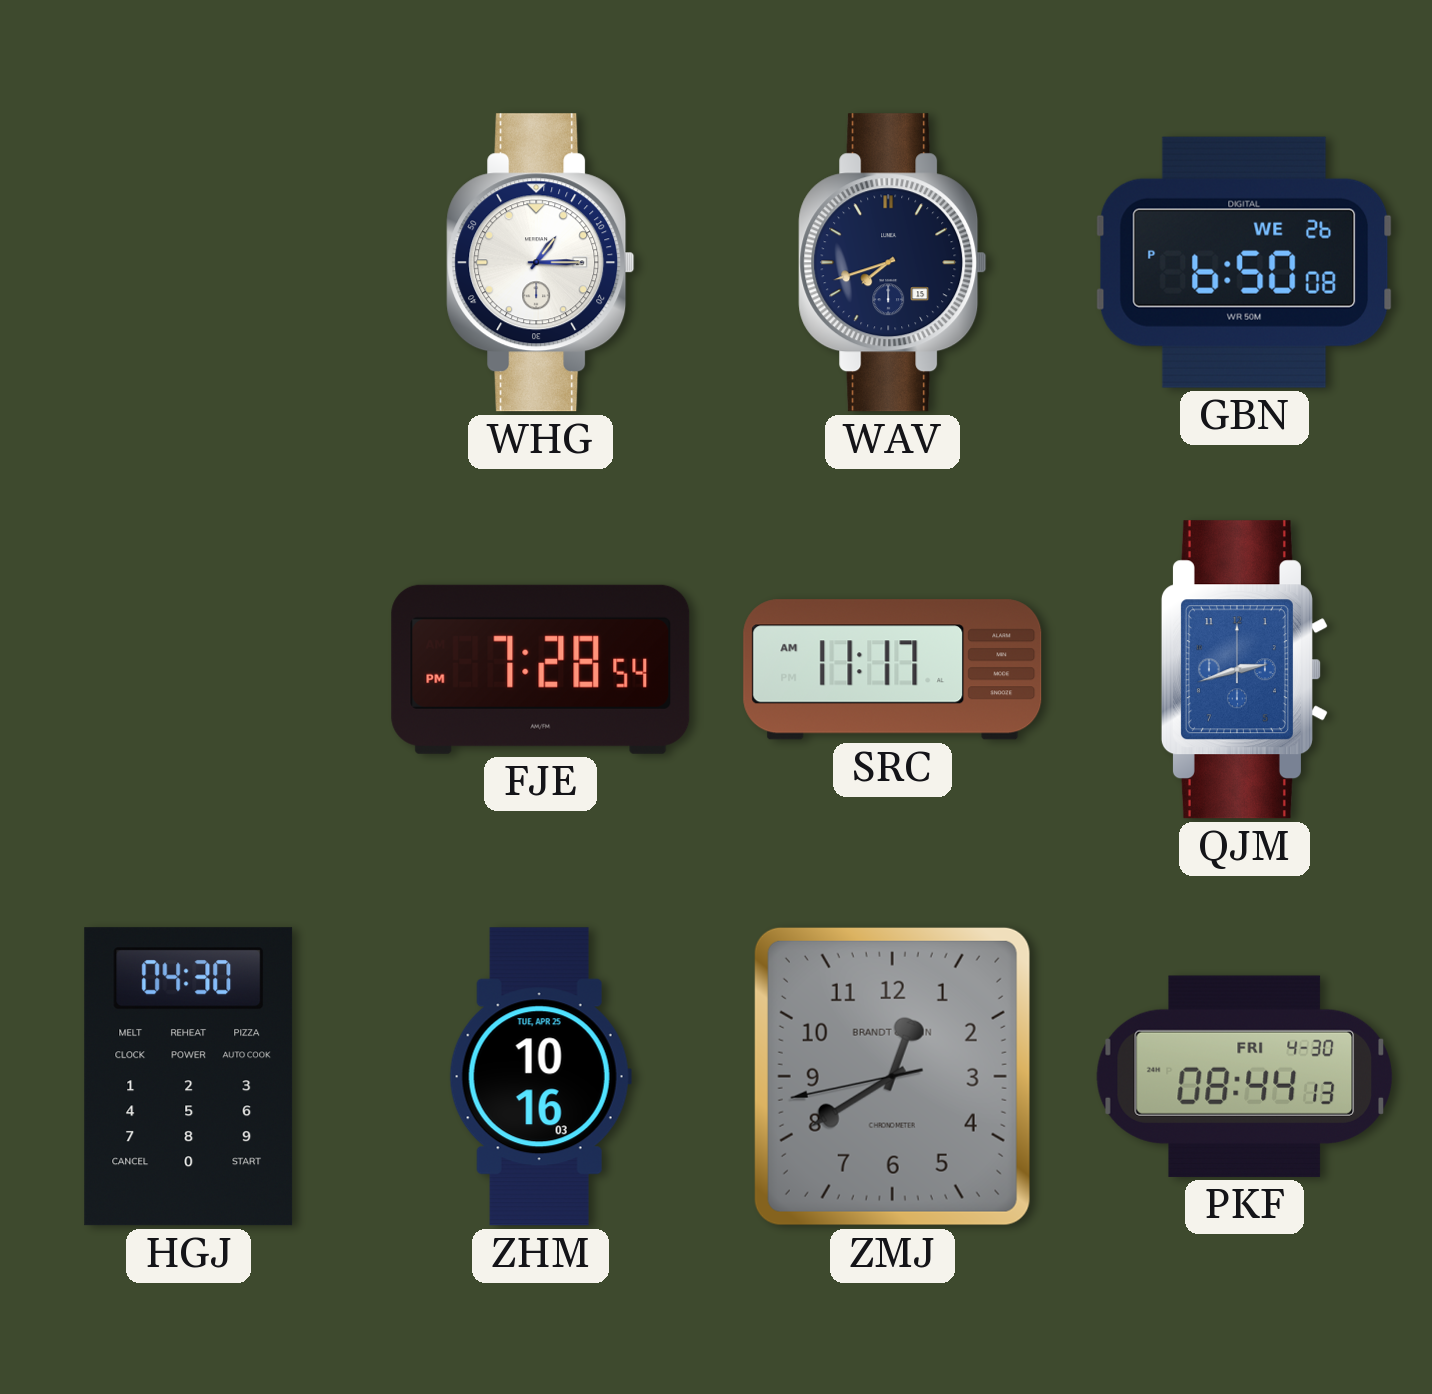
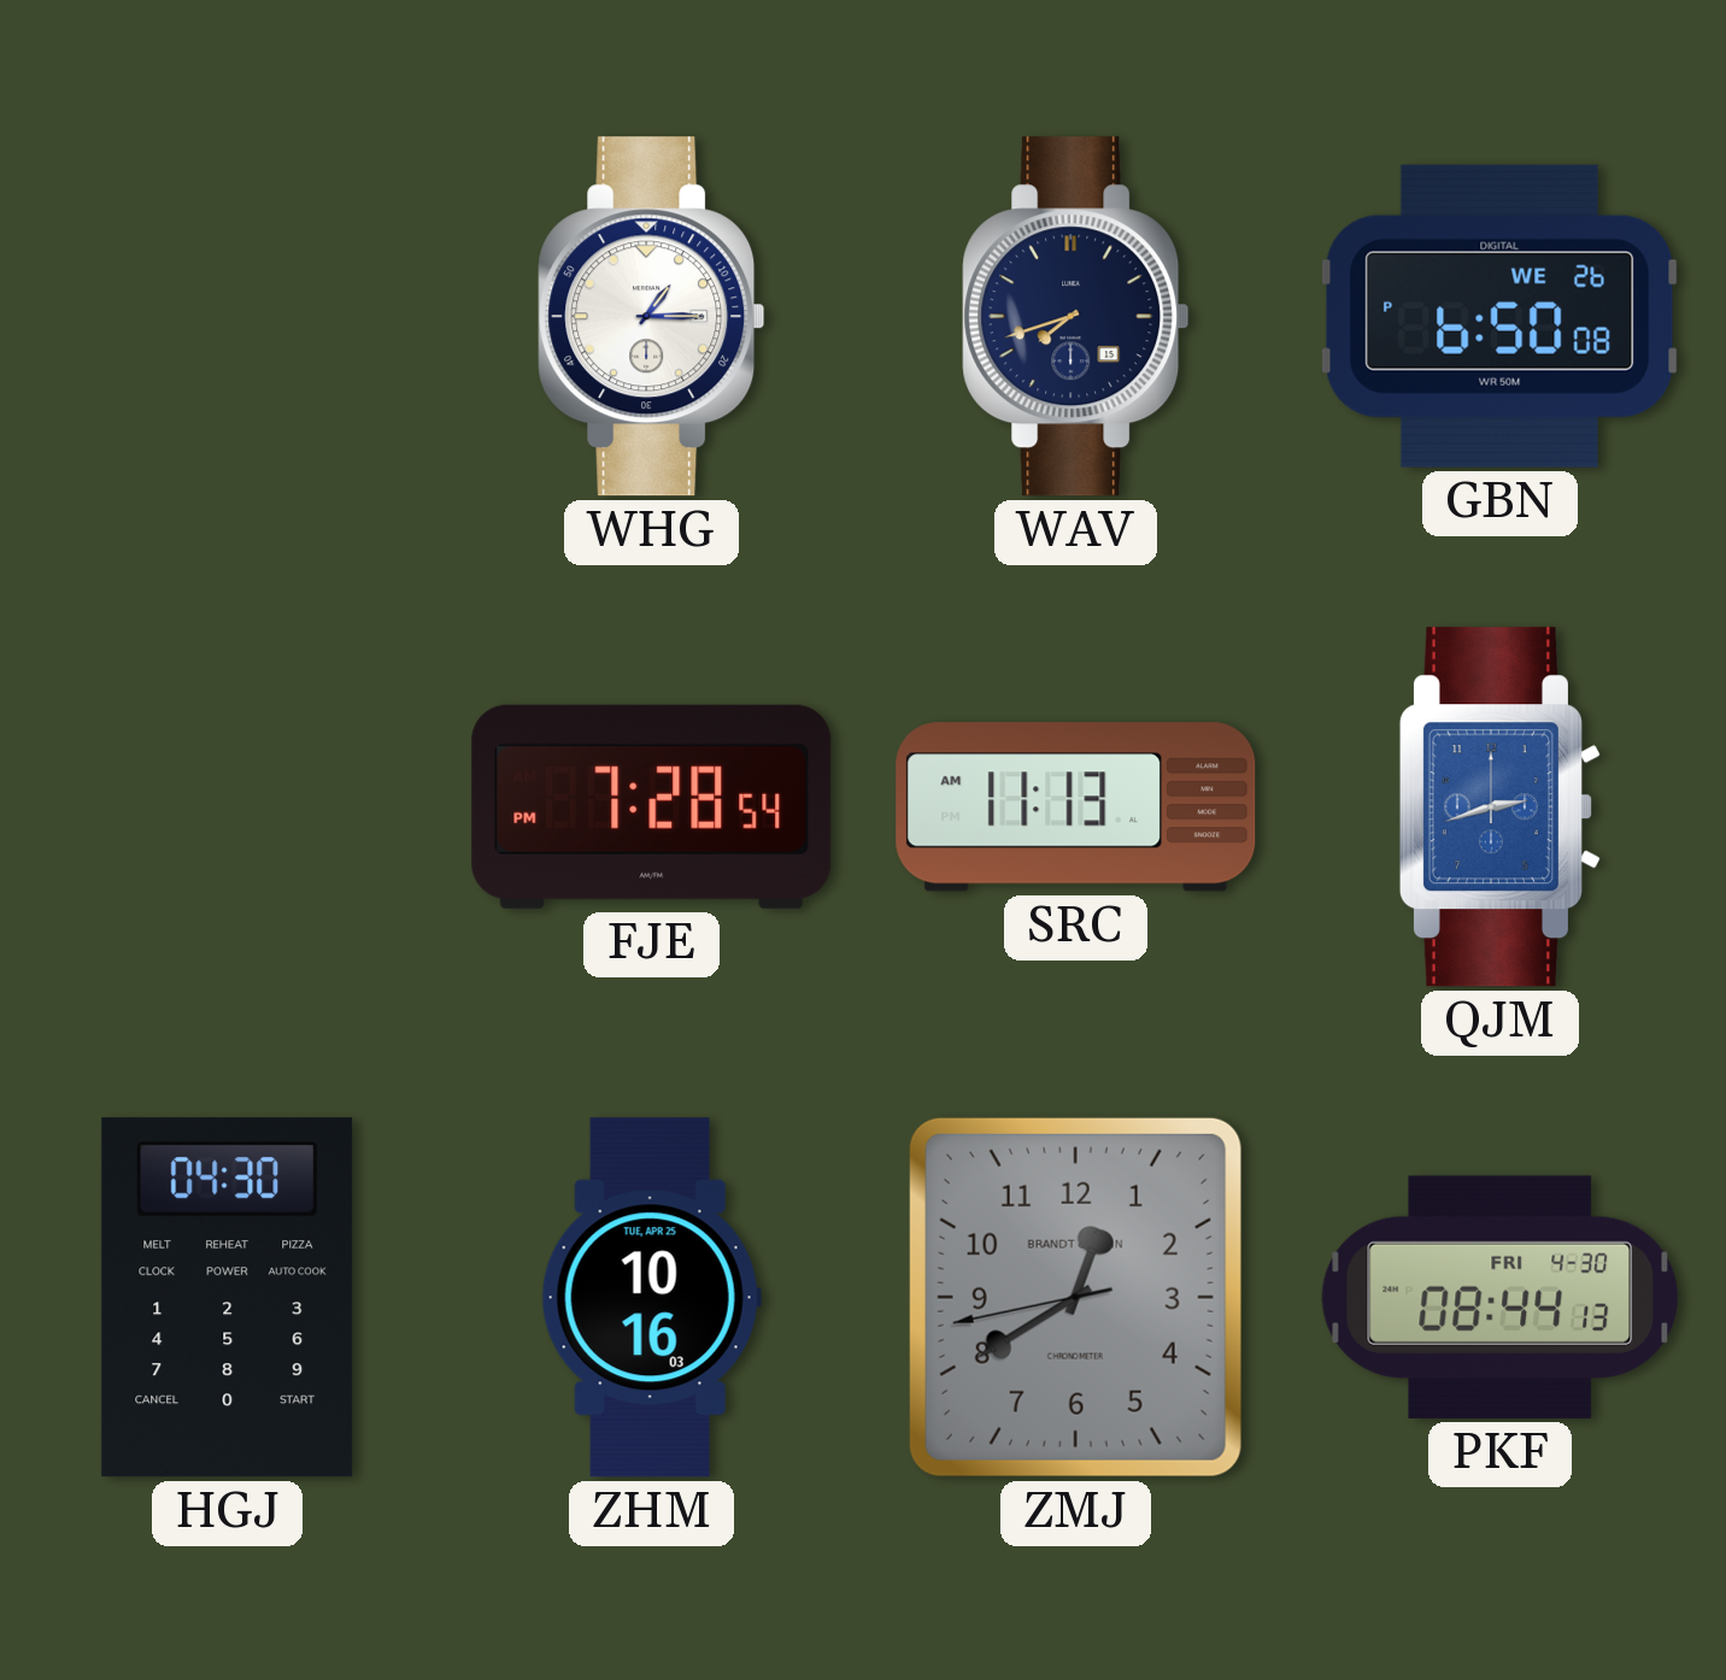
SRC: 11:17 -> 11:13 (1076, 807)
